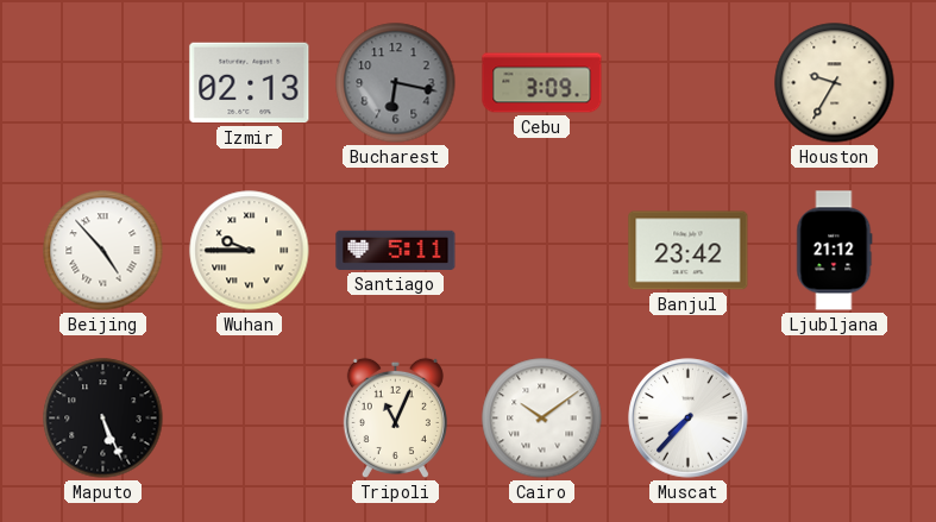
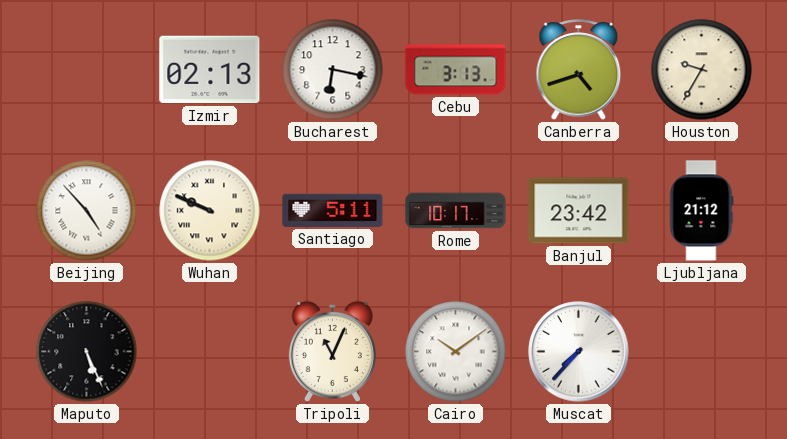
Bucharest dial: grey -> white (333, 70)
Cebu: 3:09 -> 3:13 (456, 70)
Canberra: none -> 4:42 (579, 70)
Wuhan: 9:45 -> 9:49 (210, 211)
Rome: none -> 10:17 (456, 211)
